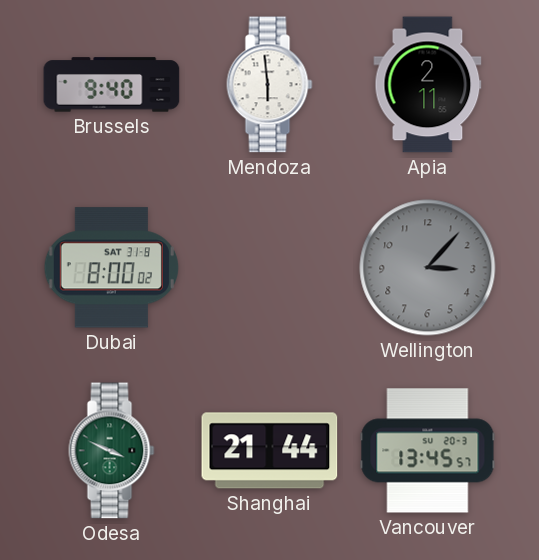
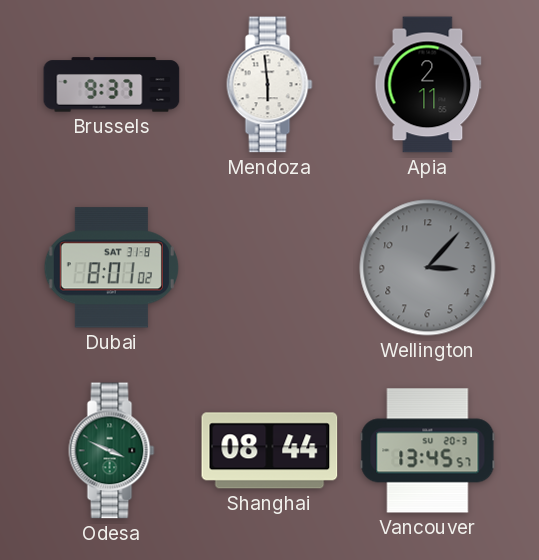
Brussels: 9:40 -> 9:37 (112, 85)
Dubai: 8:00 -> 8:01 (111, 268)
Shanghai: 21:44 -> 08:44 (270, 451)
